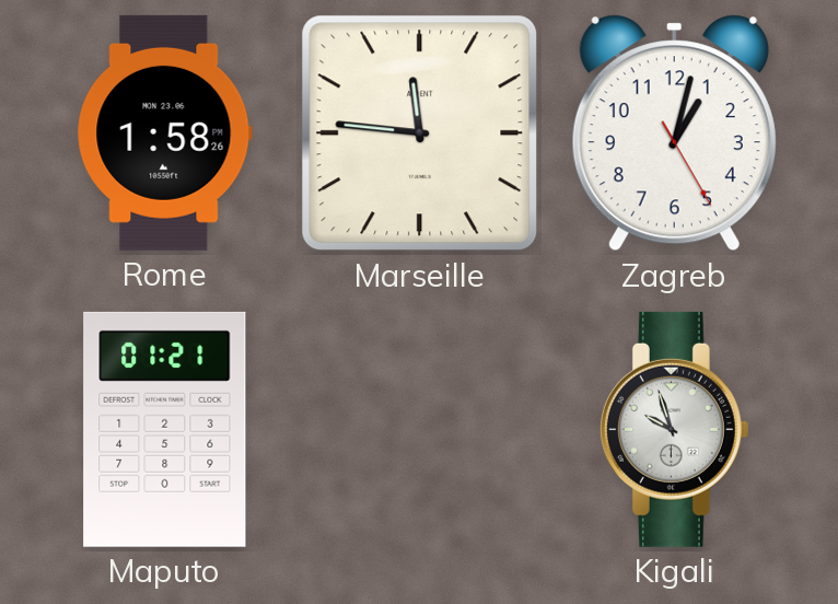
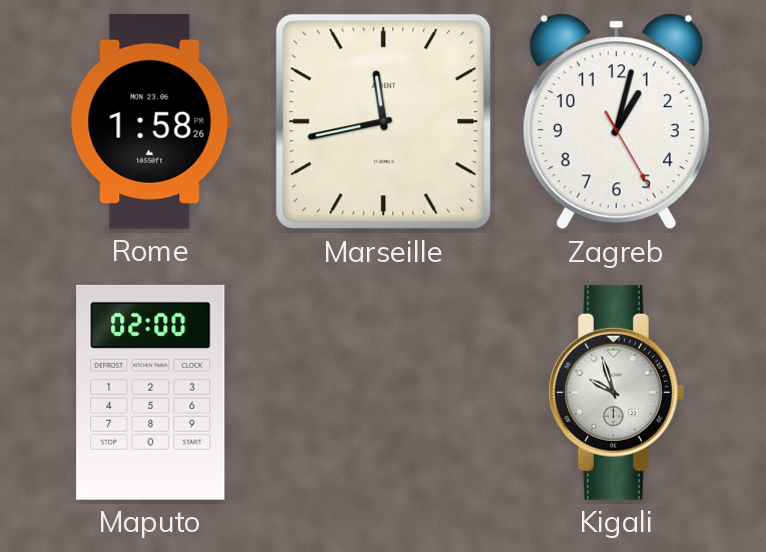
Marseille: 11:46 -> 11:43 (384, 122)
Maputo: 01:21 -> 02:00 (151, 392)
